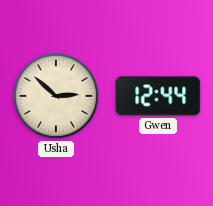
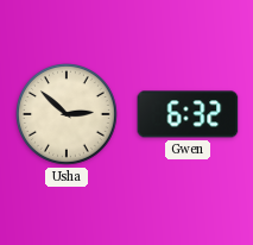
Gwen: 12:44 -> 6:32 (188, 114)
